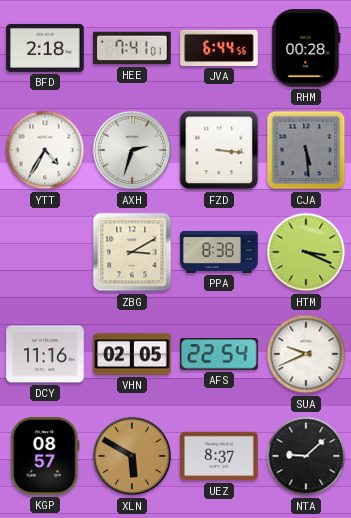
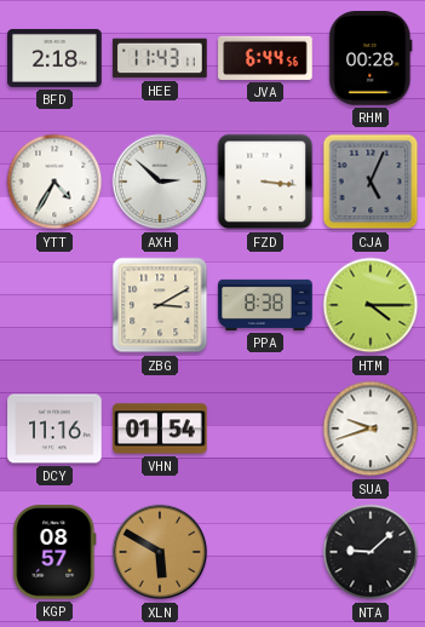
HEE: 7:41 -> 11:43 (160, 58)
AXH: 2:33 -> 2:52 (160, 182)
CJA: 5:29 -> 5:04 (371, 182)
HTM: 3:19 -> 4:15 (371, 305)
VHN: 02:05 -> 01:54 (160, 428)
AFS: 22:54 -> none (220, 354)
SUA: 9:41 -> 9:42 (371, 428)
UEZ: 8:37 -> none (219, 456)
